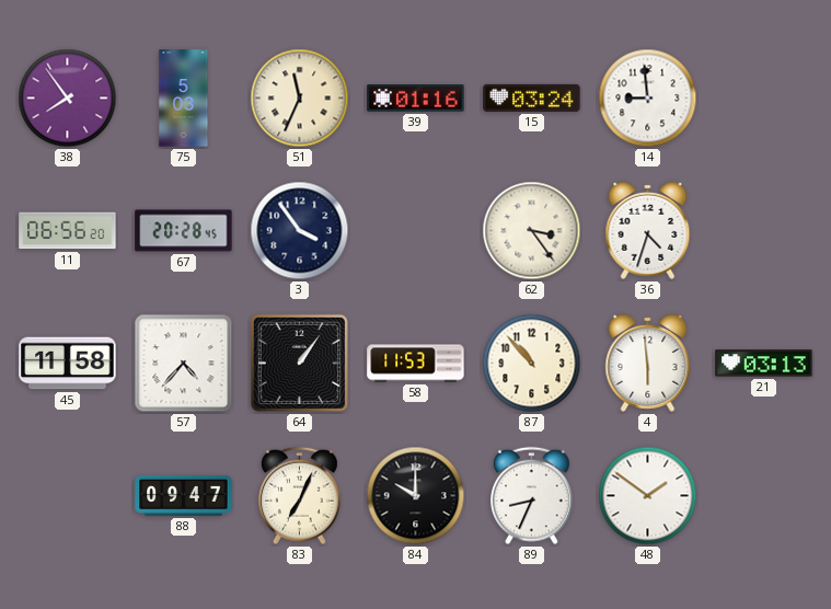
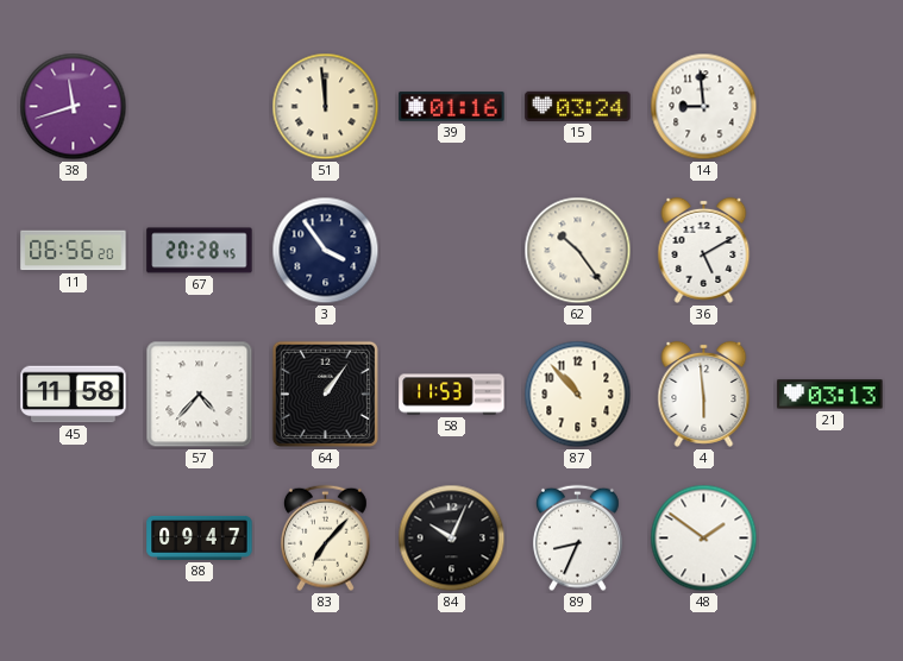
38: 7:54 -> 11:42 (74, 107)
75: 5:03 -> none (184, 99)
51: 11:34 -> 11:59 (326, 107)
62: 3:24 -> 10:24 (578, 251)
36: 4:33 -> 5:10 (704, 250)
83: 7:04 -> 7:07 (326, 539)
84: 10:00 -> 10:04 (452, 539)
